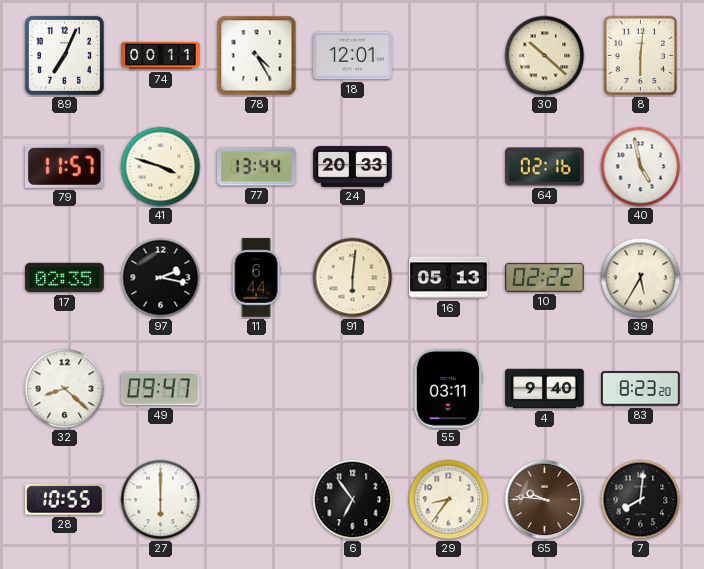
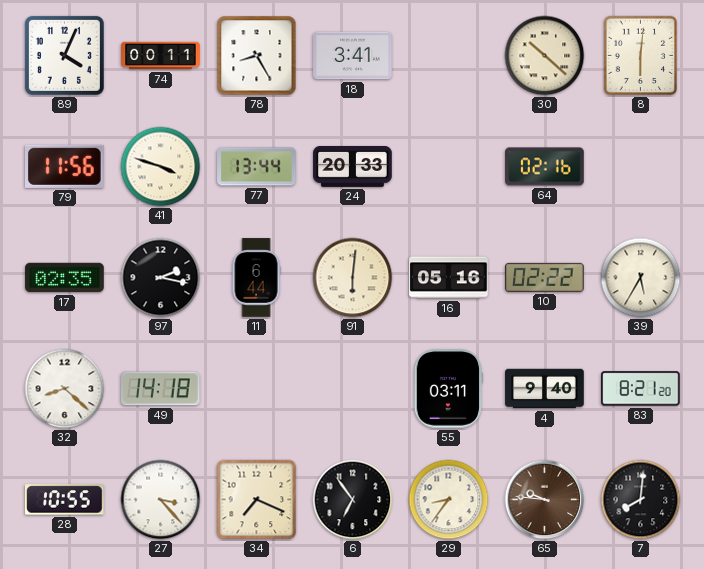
89: 7:04 -> 4:04 (64, 55)
78: 4:25 -> 8:25 (257, 56)
18: 12:01 -> 3:41 (353, 56)
79: 11:57 -> 11:56 (65, 166)
40: 4:58 -> none (641, 167)
16: 05:13 -> 05:16 (449, 278)
49: 09:47 -> 14:18 (161, 389)
83: 8:23 -> 8:21 (641, 389)
27: 6:00 -> 3:23 (161, 500)
34: none -> 7:19 (257, 500)
